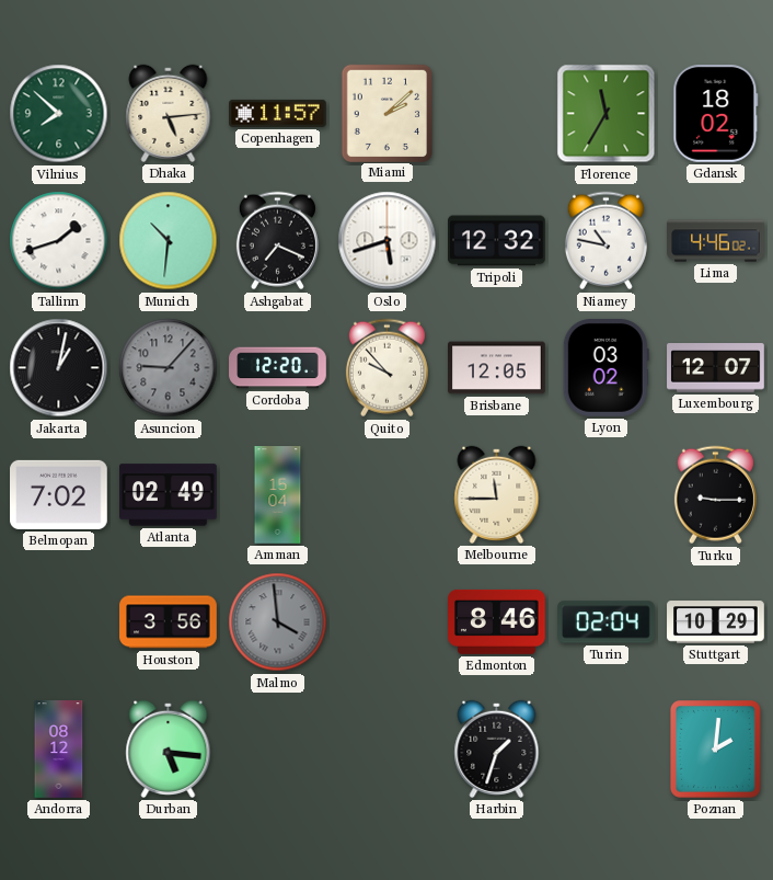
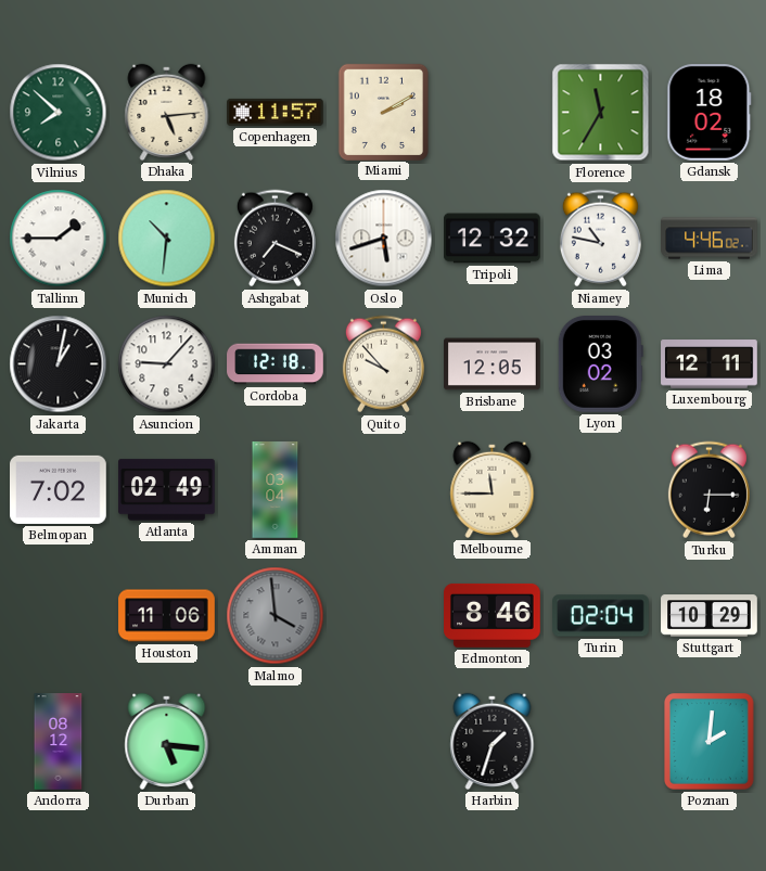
Miami: 2:08 -> 2:10 (383, 112)
Tallinn: 1:42 -> 1:45 (59, 239)
Asuncion dial: grey -> white (167, 364)
Cordoba: 12:20 -> 12:18 (276, 364)
Luxembourg: 12:07 -> 12:11 (710, 364)
Amman: 15:04 -> 03:04 (276, 490)
Turku: 9:15 -> 6:15 (708, 490)
Houston: 3:56 -> 11:06 (167, 616)
